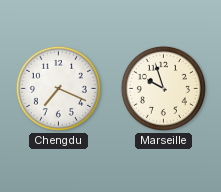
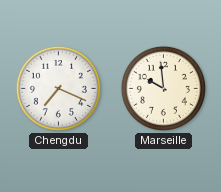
Marseille: 9:57 -> 9:59 (163, 88)
